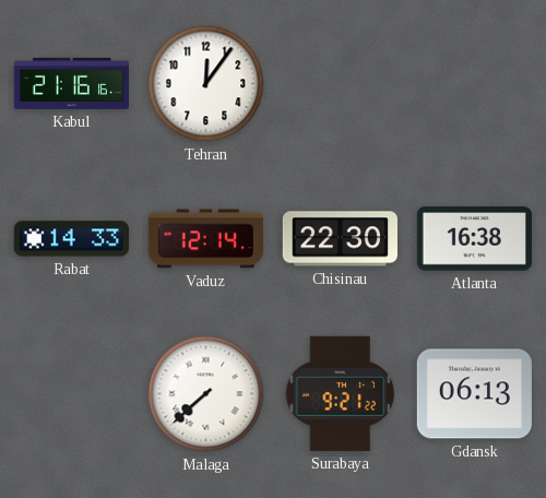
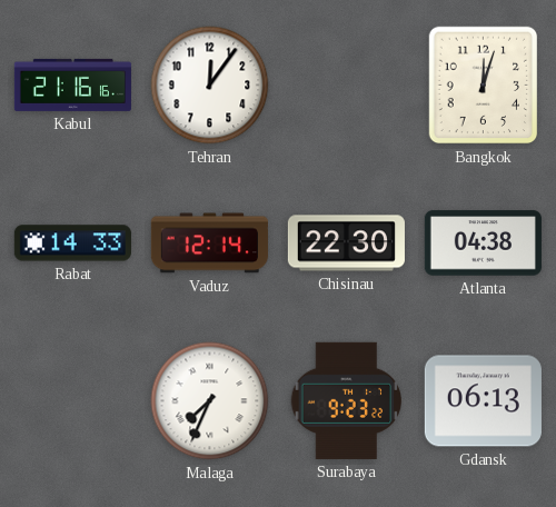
Bangkok: none -> 12:03 (484, 86)
Atlanta: 16:38 -> 04:38 (483, 243)
Malaga: 7:38 -> 7:34 (210, 401)
Surabaya: 9:21 -> 9:23 (347, 400)
